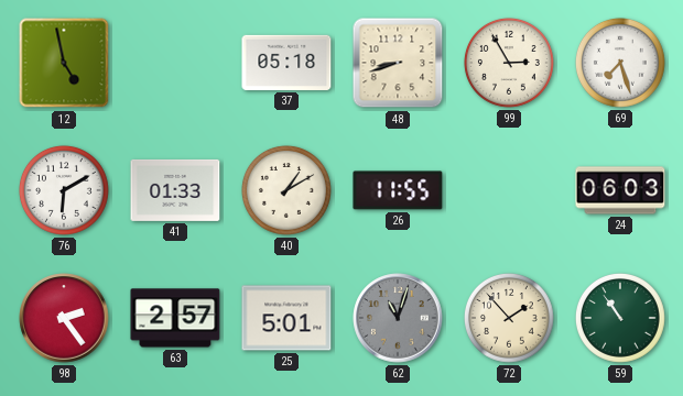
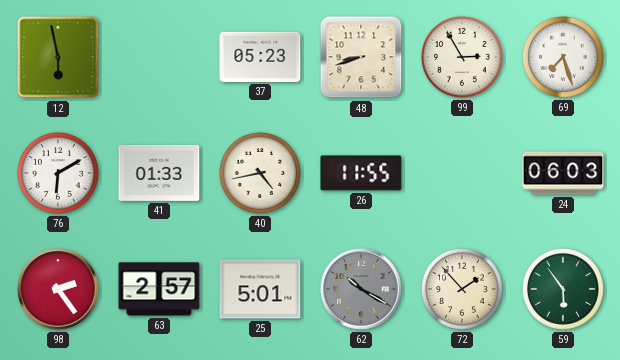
12: 4:58 -> 5:58 (58, 57)
37: 05:18 -> 05:23 (260, 57)
40: 1:10 -> 4:43 (260, 173)
62: 11:03 -> 10:20 (361, 289)
59: 10:54 -> 5:54 (563, 289)
